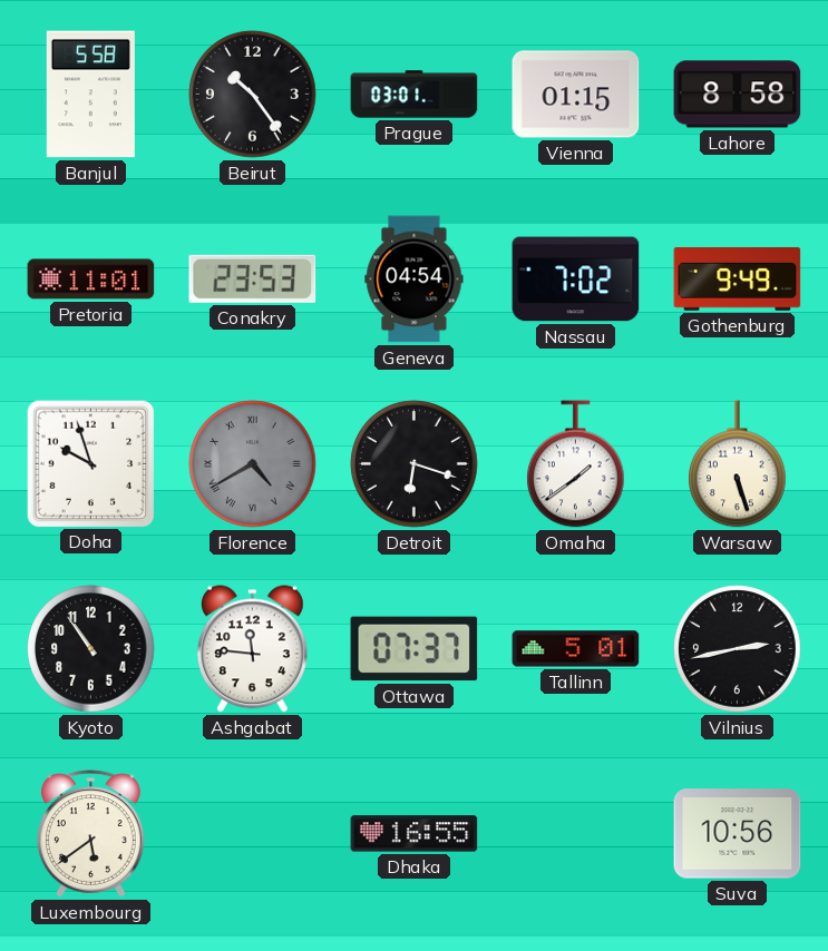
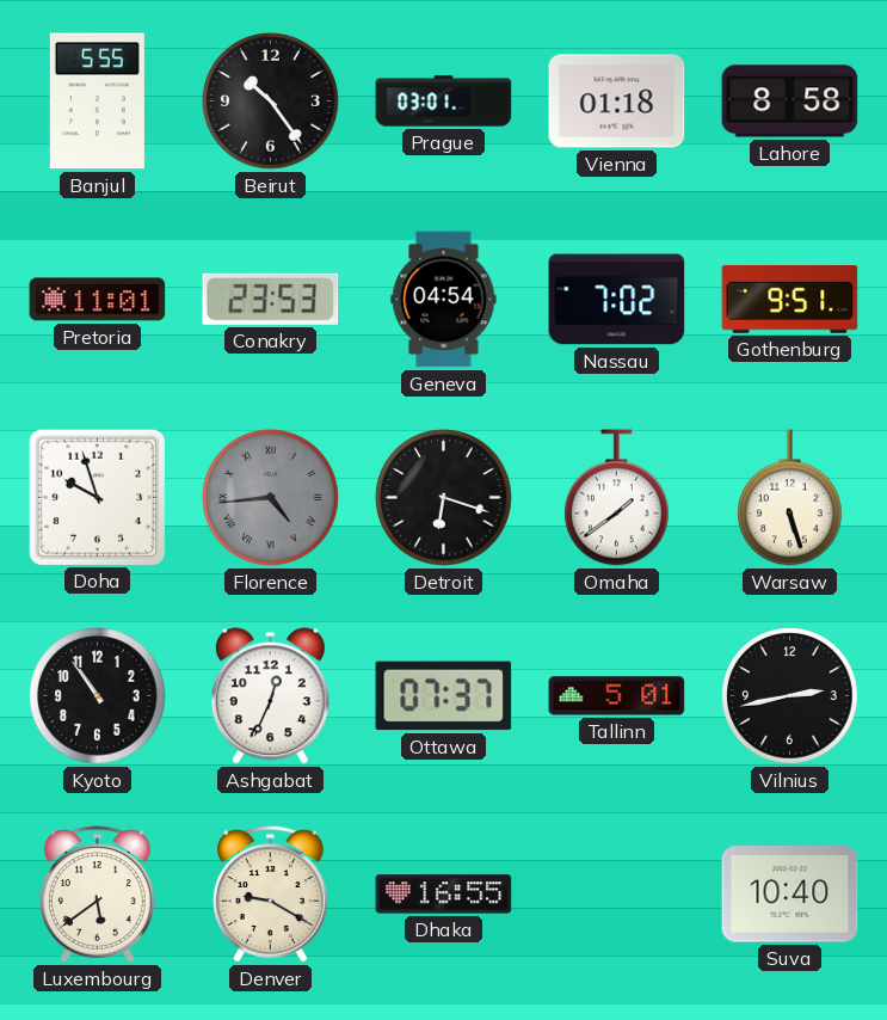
Banjul: 5:58 -> 5:55 (97, 102)
Vienna: 01:15 -> 01:18 (617, 102)
Gothenburg: 9:49 -> 9:51 (790, 300)
Florence: 4:40 -> 4:44 (271, 498)
Ashgabat: 11:46 -> 12:34 (270, 696)
Denver: none -> 9:20 (271, 895)
Suva: 10:56 -> 10:40 (790, 895)
